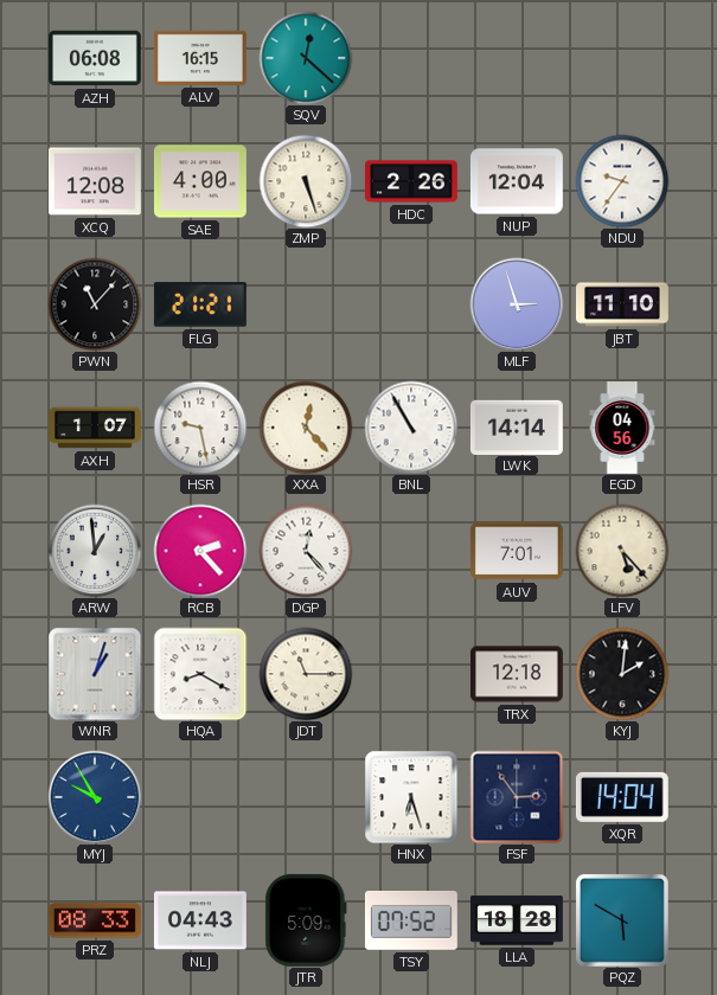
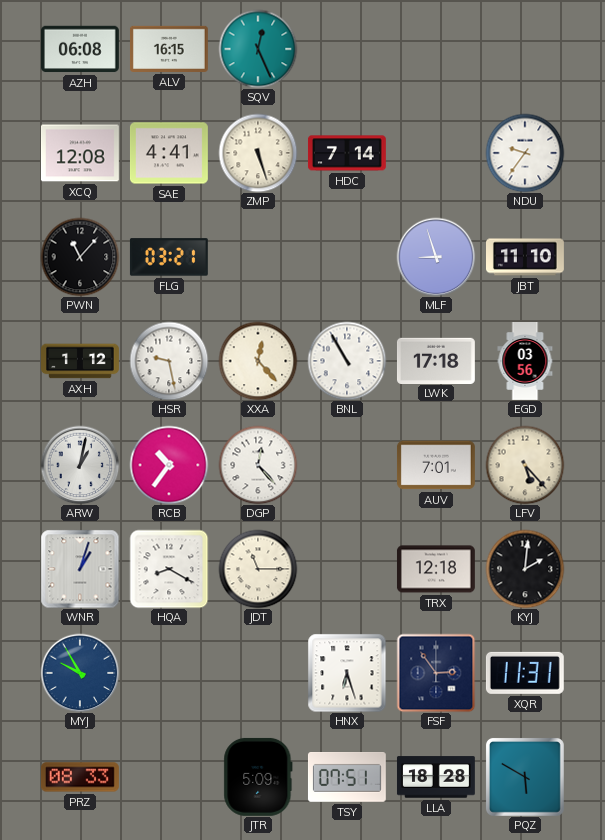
SQV: 12:22 -> 12:26 (258, 49)
SAE: 4:00 -> 4:41 (169, 153)
HDC: 2:26 -> 7:14 (347, 153)
NUP: 12:04 -> none (517, 181)
FLG: 21:21 -> 03:21 (169, 257)
MLF: 2:57 -> 8:57 (436, 257)
AXH: 1:07 -> 1:12 (81, 361)
LWK: 14:14 -> 17:18 (436, 360)
EGD: 04:56 -> 03:56 (525, 362)
ARW: 12:59 -> 1:02 (80, 465)
RCB: 2:23 -> 10:36 (169, 465)
XQR: 14:04 -> 11:31 (525, 673)
NLJ: 04:43 -> none (200, 920)
TSY: 07:52 -> 07:51 (347, 778)
